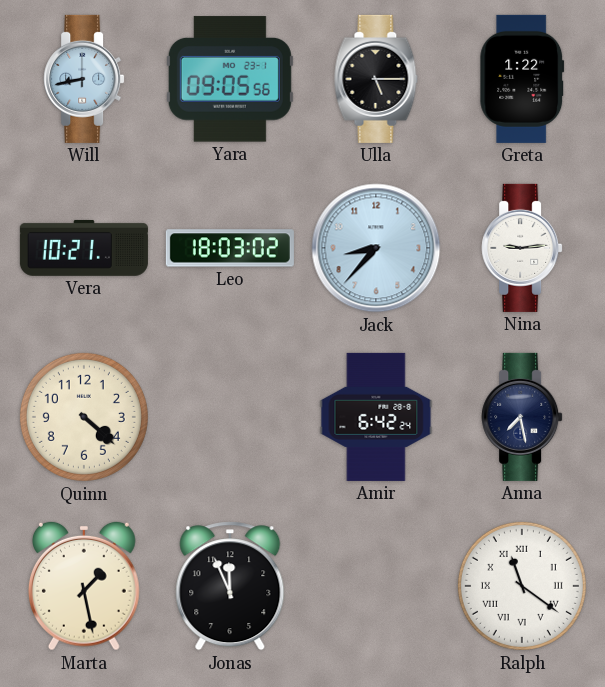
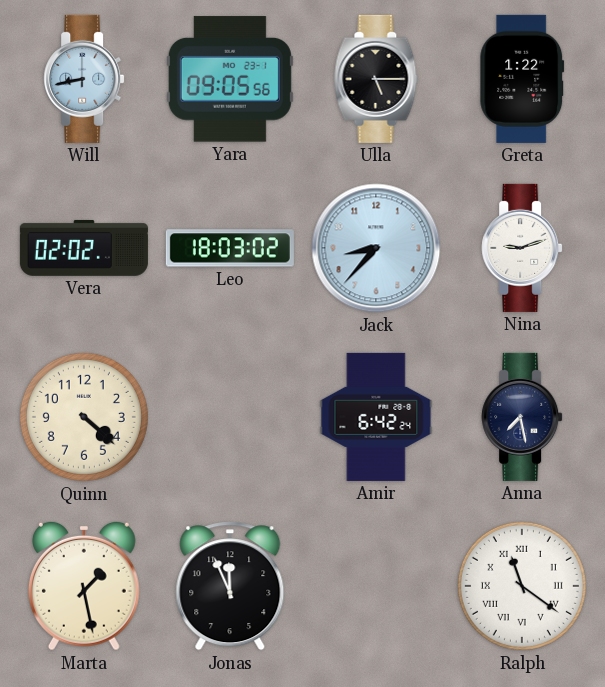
Vera: 10:21 -> 02:02 (84, 248)
Nina: 9:14 -> 9:12 (522, 248)
